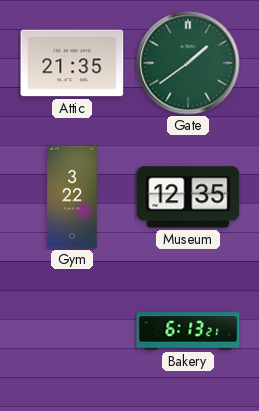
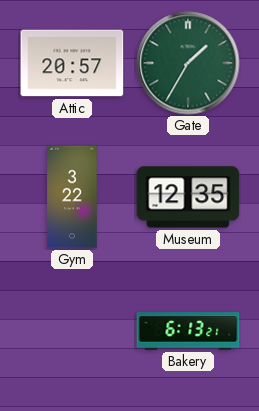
Attic: 21:35 -> 20:57 (72, 63)
Gate: 1:39 -> 1:35 (188, 63)
